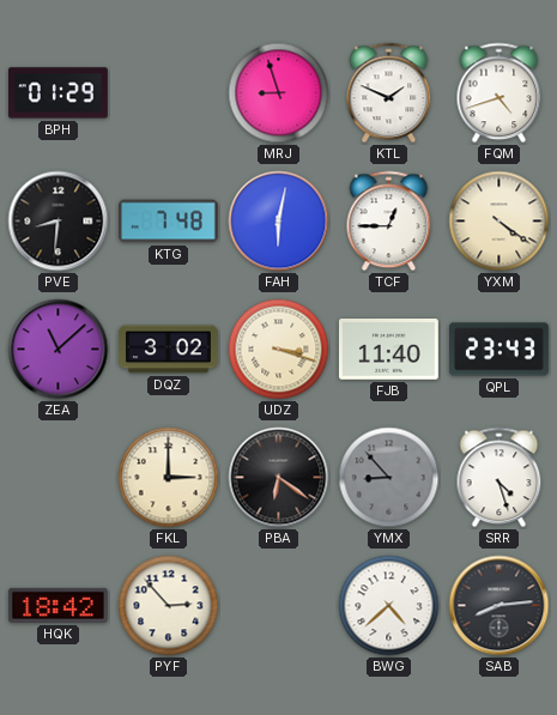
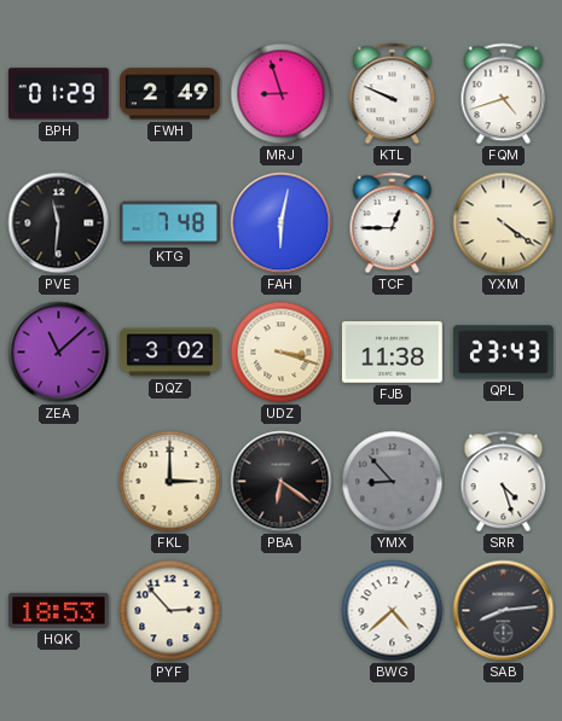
FWH: none -> 2:49 (169, 94)
KTL: 1:49 -> 9:49 (393, 94)
PVE: 8:31 -> 11:31 (59, 223)
FJB: 11:40 -> 11:38 (392, 353)
HQK: 18:42 -> 18:53 (58, 610)
